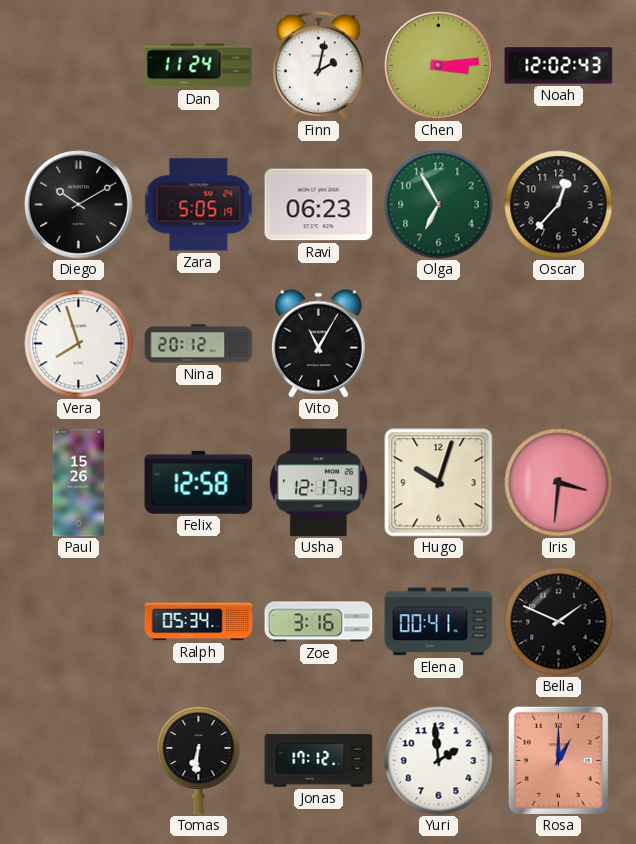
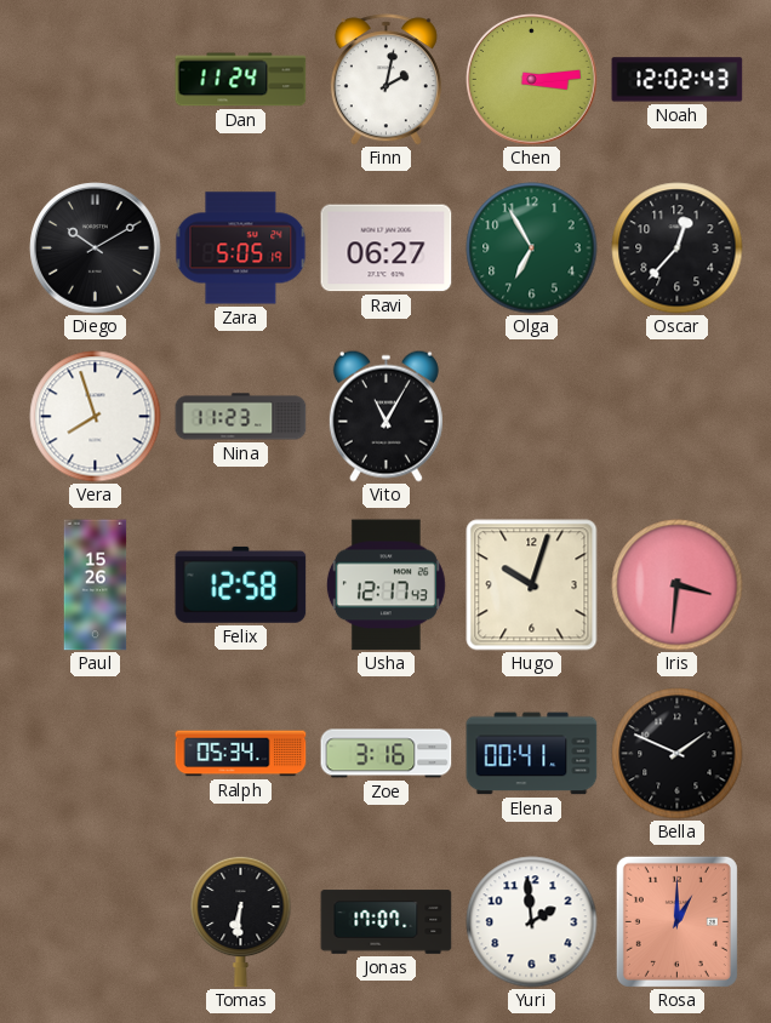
Ravi: 06:23 -> 06:27 (387, 248)
Nina: 20:12 -> 11:23 (241, 417)
Jonas: 17:12 -> 17:07 (387, 922)
